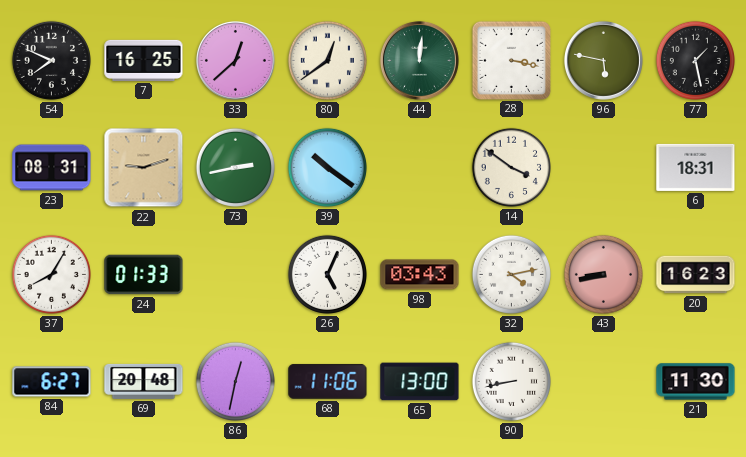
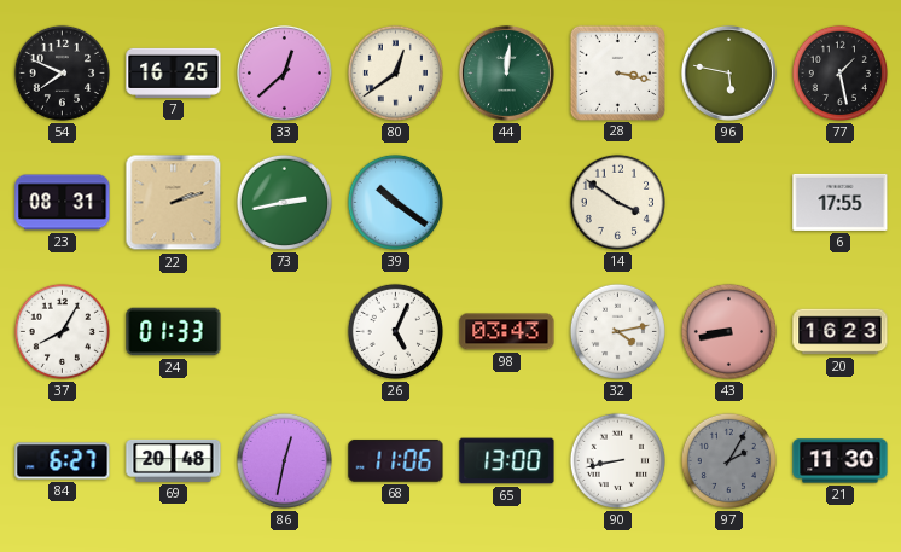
22: 9:12 -> 2:12 (174, 203)
6: 18:31 -> 17:55 (841, 202)
97: none -> 2:05 (728, 460)
